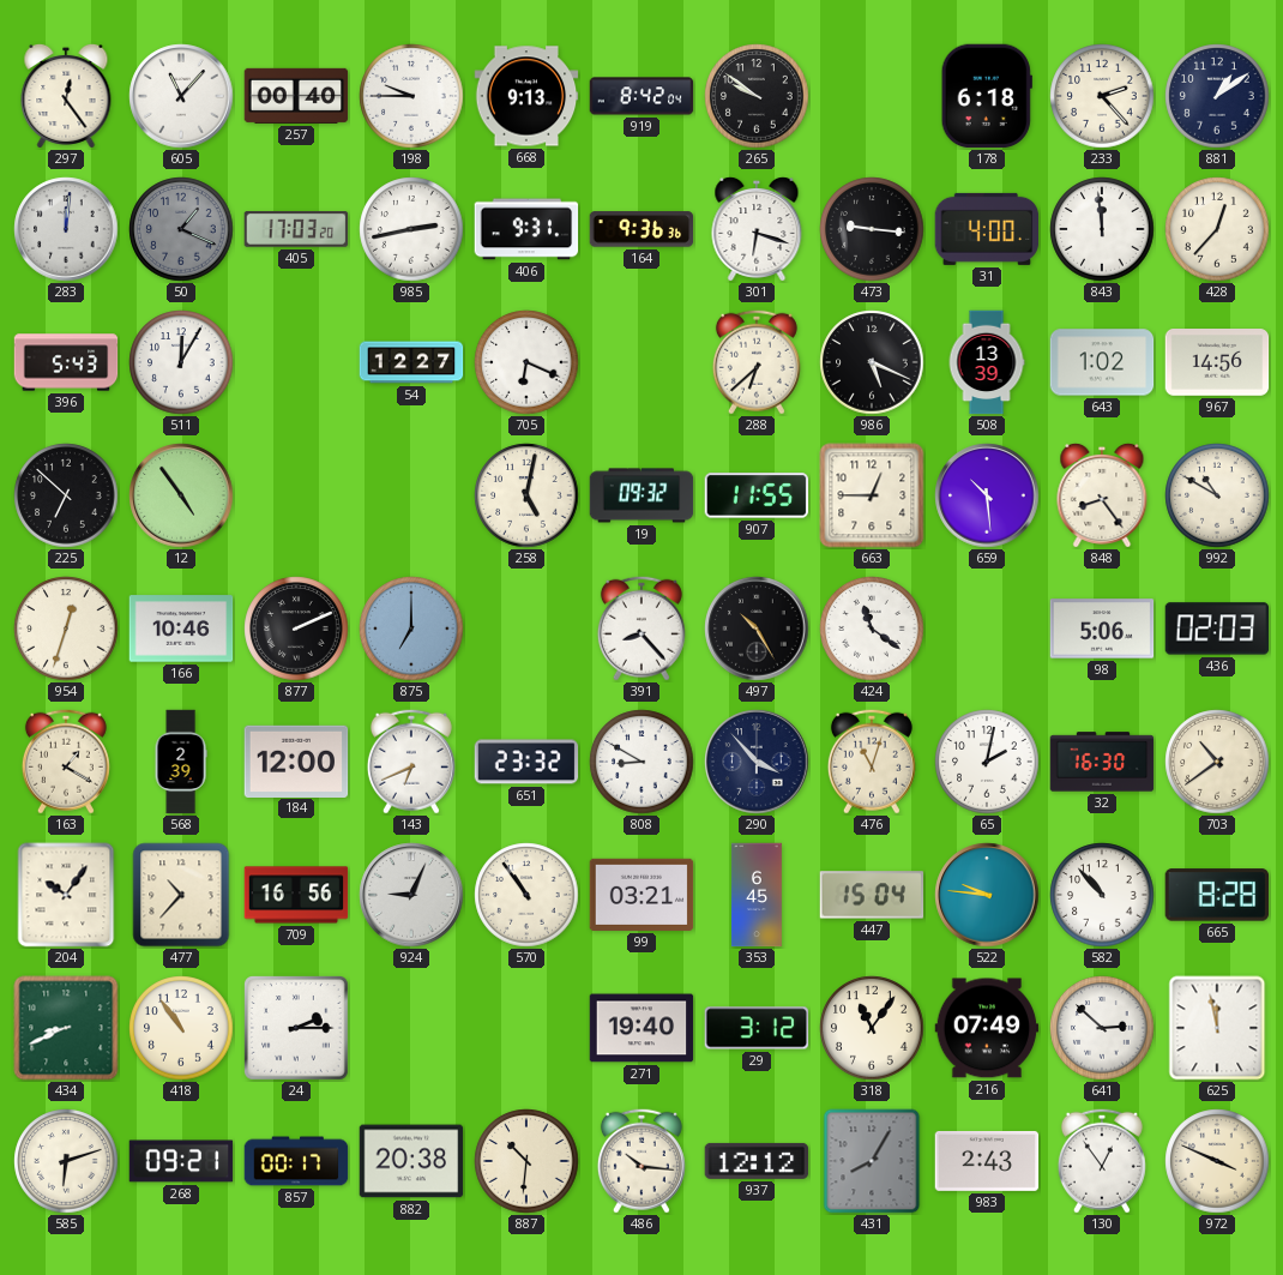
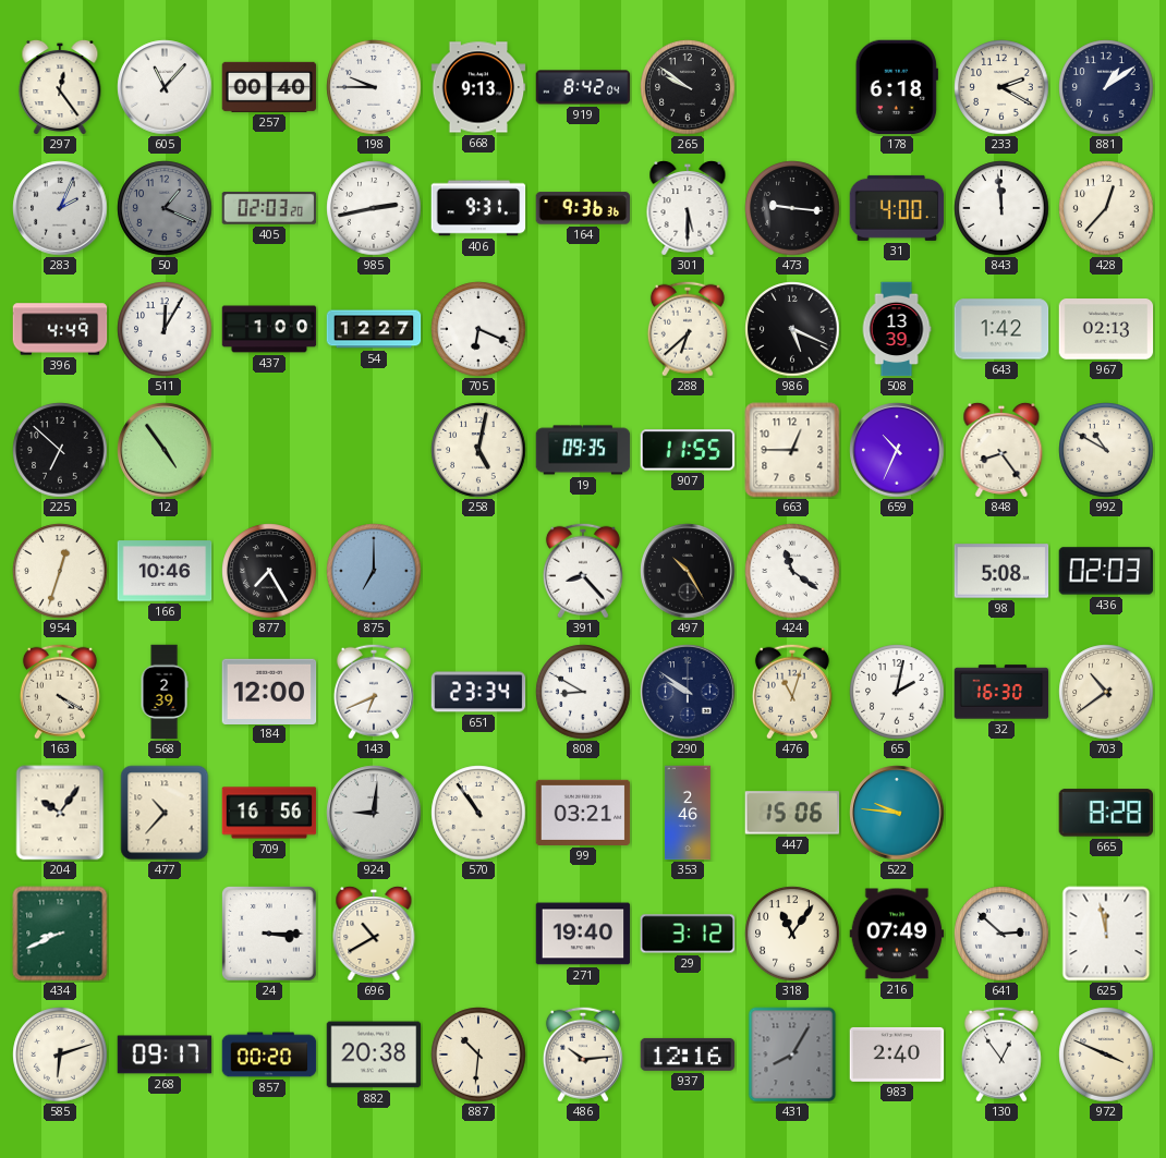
233: 2:23 -> 2:20 (1001, 87)
283: 12:01 -> 2:04 (60, 208)
405: 17:03 -> 02:03 (269, 208)
301: 6:18 -> 5:30 (688, 208)
396: 5:43 -> 4:49 (60, 329)
437: none -> 1:00 (269, 329)
643: 1:02 -> 1:42 (1001, 329)
967: 14:56 -> 02:13 (1106, 330)
19: 09:32 -> 09:35 (583, 450)
659: 10:29 -> 10:34 (897, 450)
877: 2:11 -> 7:25 (269, 571)
98: 5:06 -> 5:08 (1001, 571)
163: 1:20 -> 4:20 (60, 692)
651: 23:32 -> 23:34 (478, 692)
290: 3:53 -> 9:51 (688, 692)
924: 9:04 -> 9:01 (374, 813)
353: 6:45 -> 2:46 (688, 813)
447: 15:04 -> 15:06 (792, 813)
582: 10:53 -> none (1102, 895)
418: 10:54 -> none (181, 1028)
24: 2:15 -> 3:15 (270, 935)
696: none -> 10:40 (374, 934)
268: 09:21 -> 09:17 (165, 1055)
857: 00:17 -> 00:20 (269, 1055)
486: 10:16 -> 10:14 (583, 1055)
937: 12:12 -> 12:16 (688, 1055)
983: 2:43 -> 2:40 (897, 1055)
